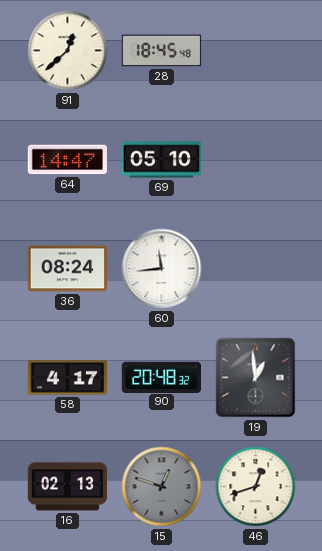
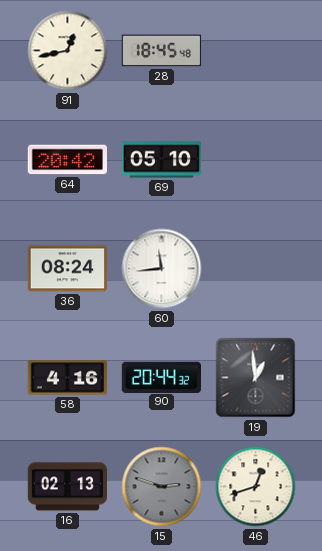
91: 12:38 -> 12:43 (68, 51)
64: 14:47 -> 20:42 (67, 160)
58: 4:17 -> 4:16 (68, 378)
90: 20:48 -> 20:44 (161, 377)
15: 12:48 -> 2:48 (162, 487)
